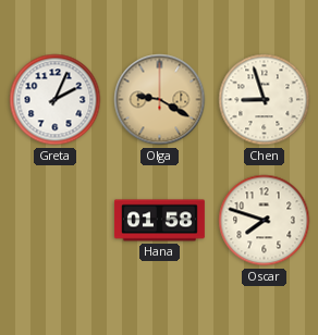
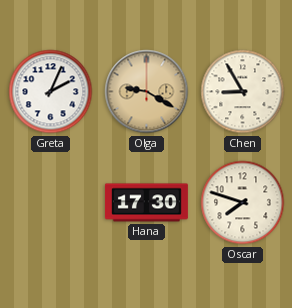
Chen: 8:57 -> 8:55 (243, 92)
Hana: 01:58 -> 17:30 (146, 203)
